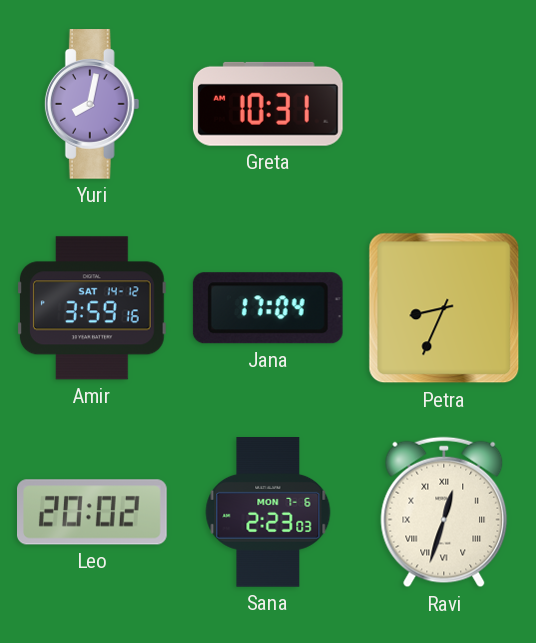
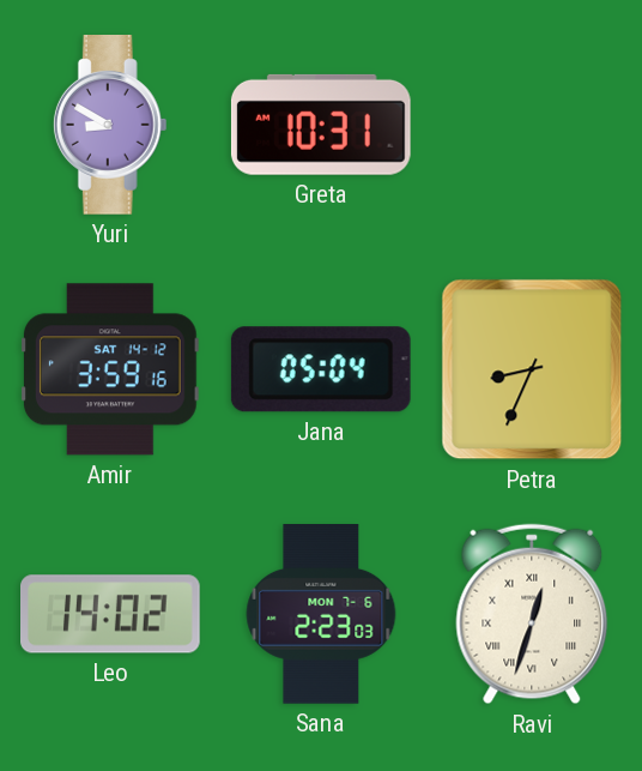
Yuri: 8:02 -> 8:50 (110, 126)
Jana: 17:04 -> 05:04 (321, 369)
Leo: 20:02 -> 14:02 (111, 614)
